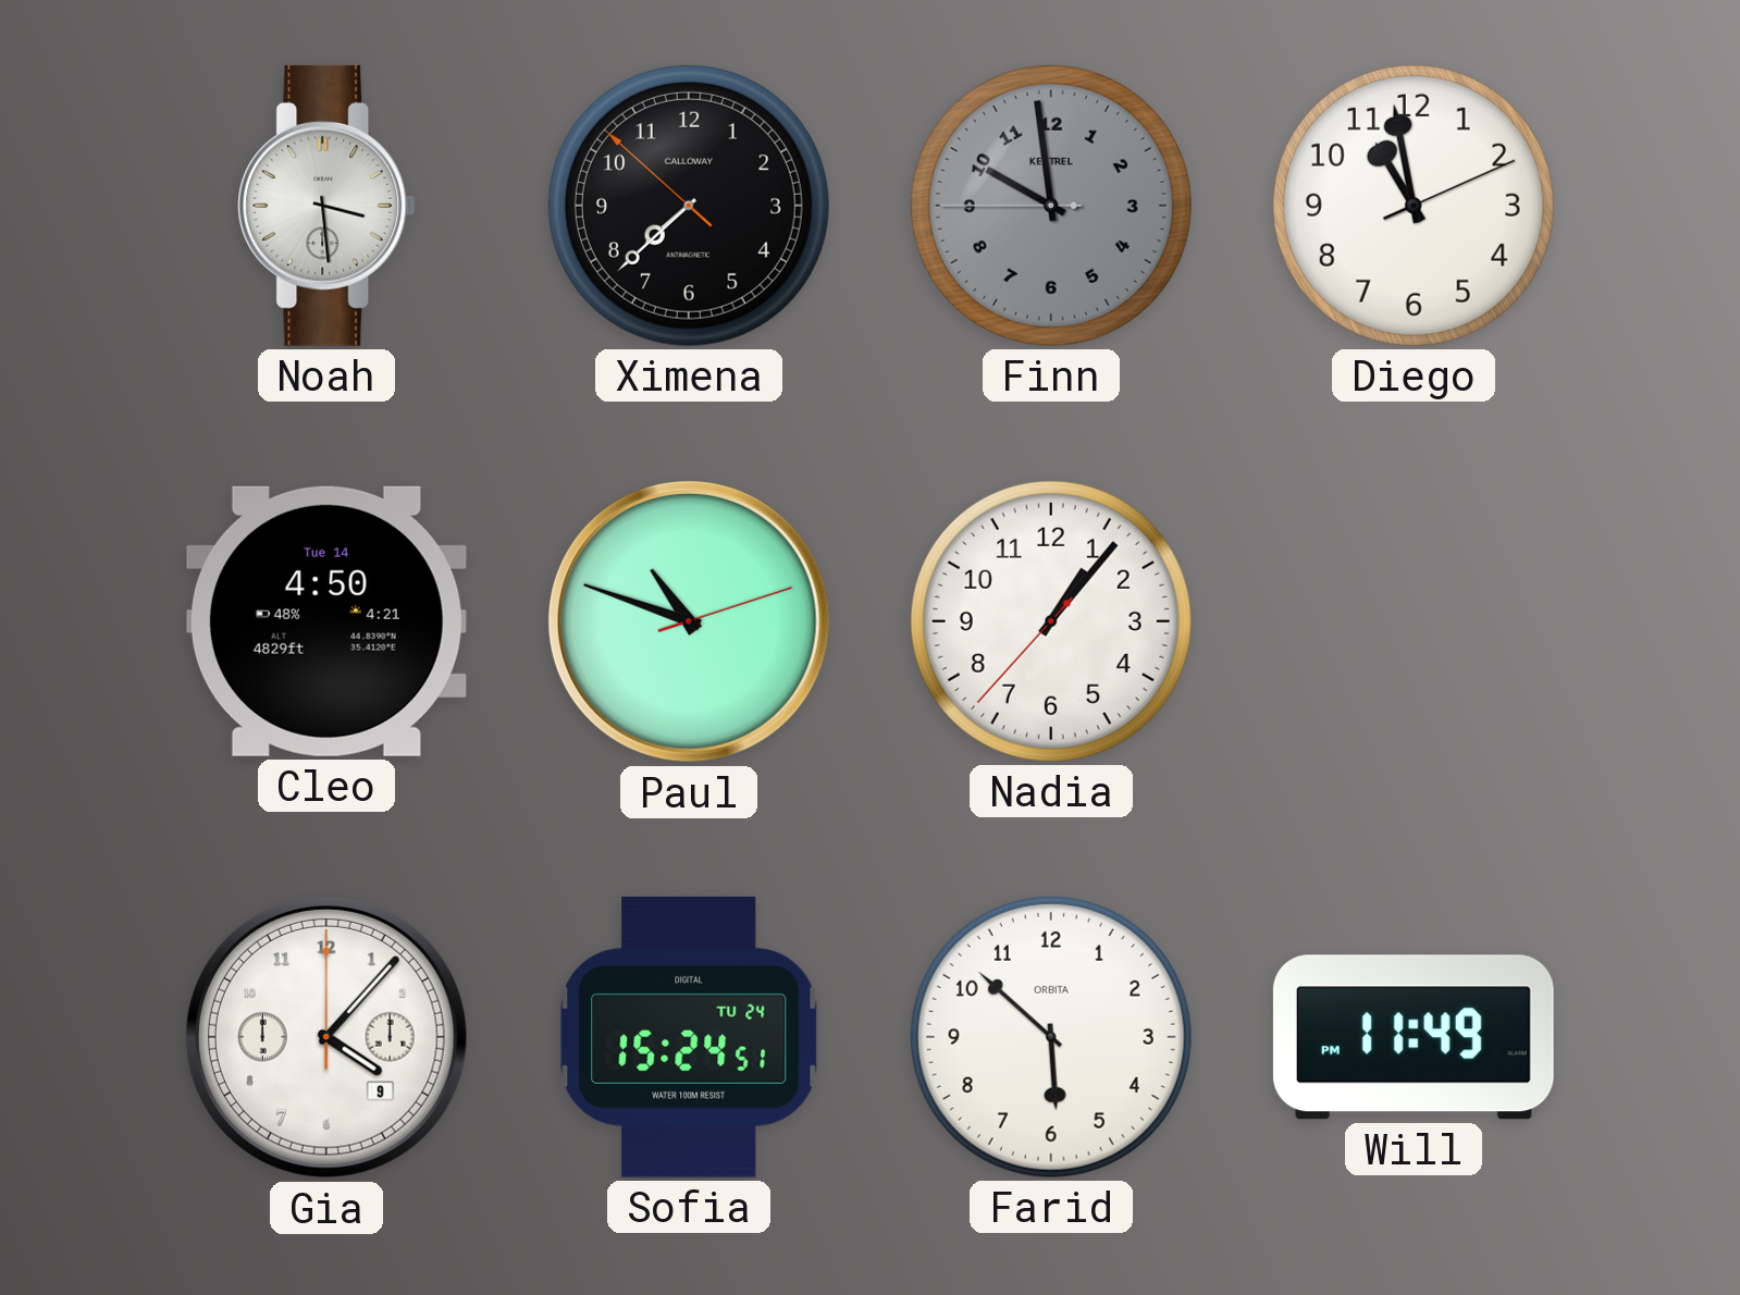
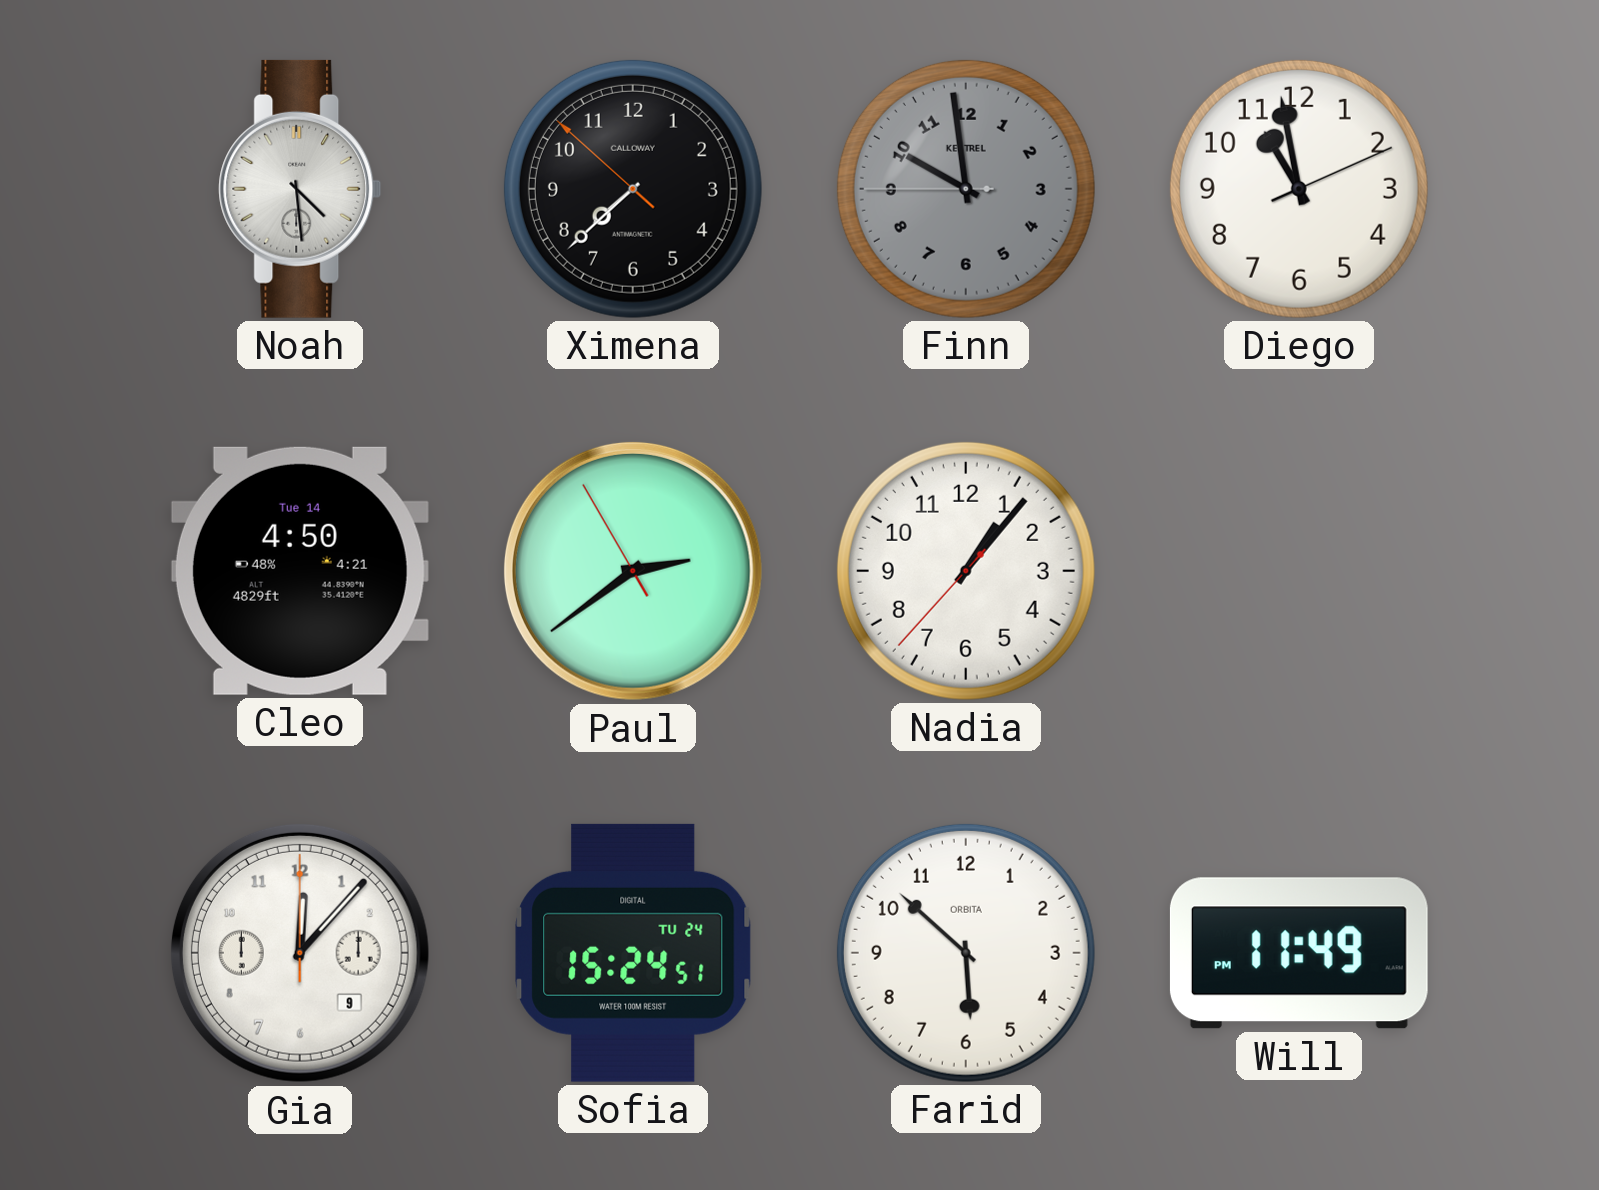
Noah: 3:29 -> 4:29 (300, 189)
Paul: 10:48 -> 2:38 (633, 571)
Gia: 4:07 -> 12:07 (300, 953)
